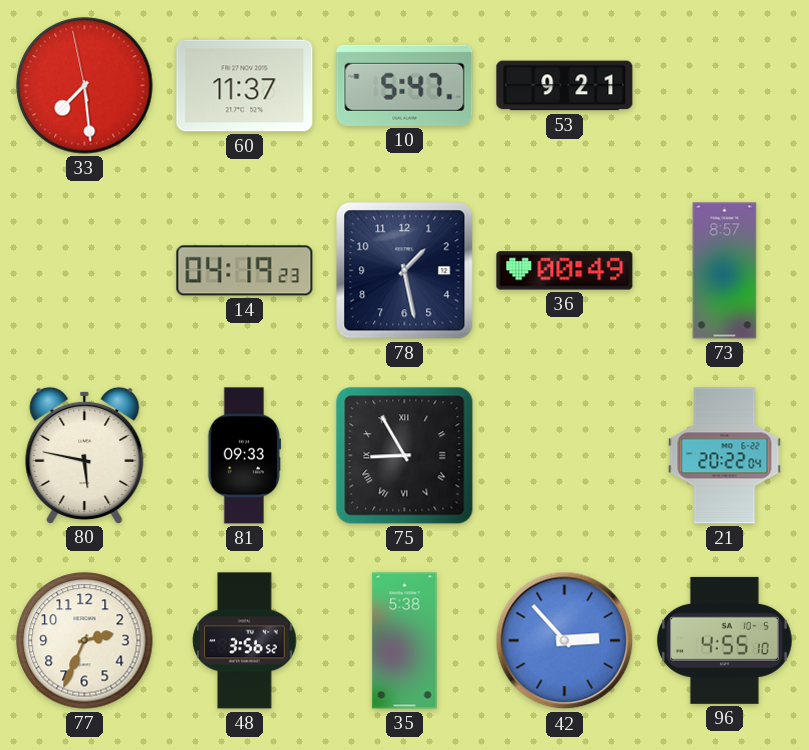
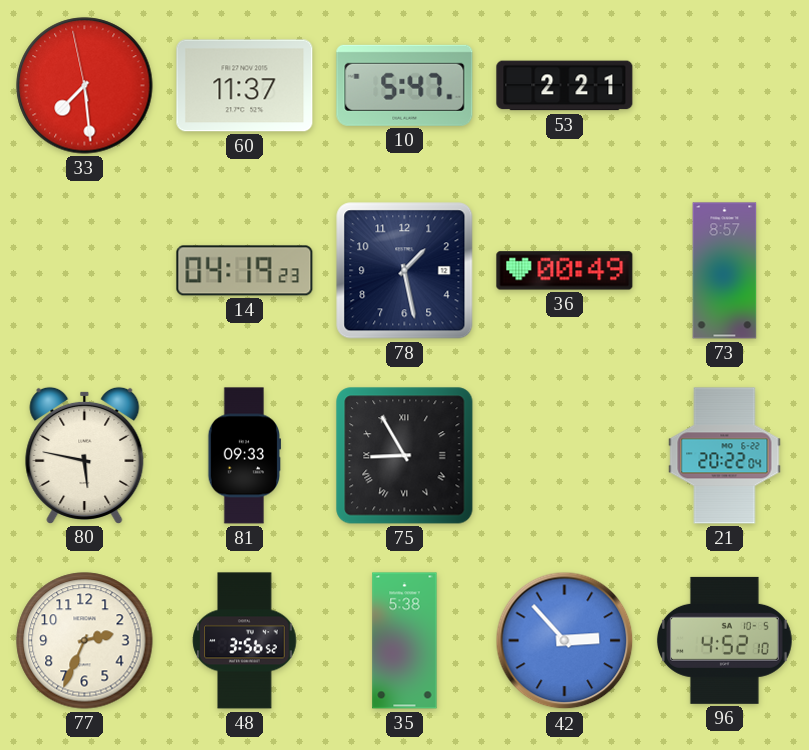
53: 9:21 -> 2:21 (565, 86)
96: 4:55 -> 4:52 (724, 640)
